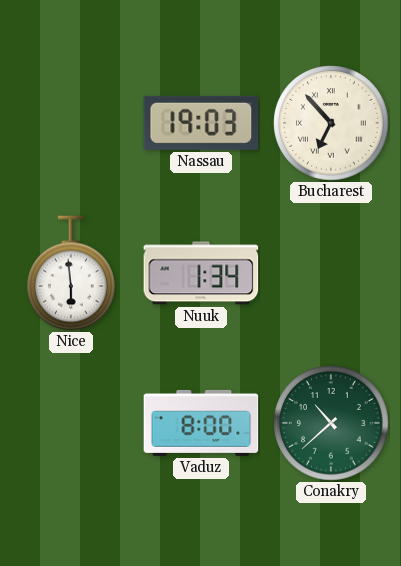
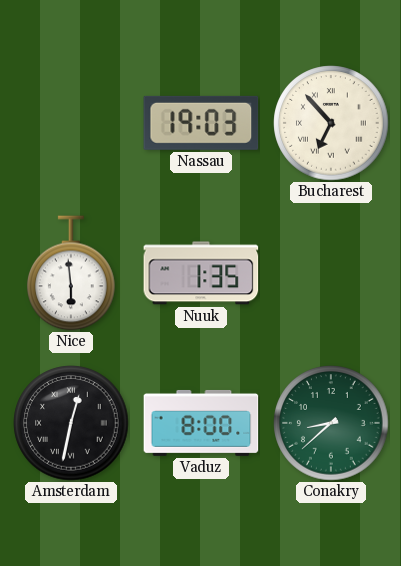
Nuuk: 1:34 -> 1:35 (201, 273)
Amsterdam: none -> 12:32 (71, 423)
Conakry: 10:38 -> 8:38 (331, 423)
